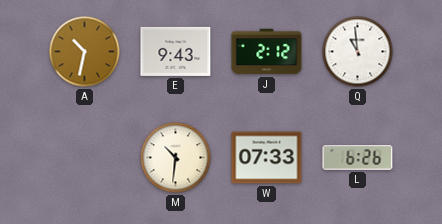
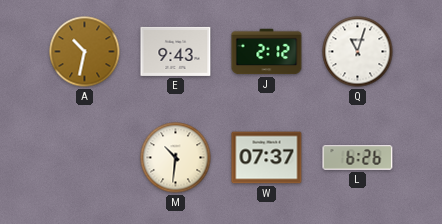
Q: 10:59 -> 11:03 (358, 52)
W: 07:33 -> 07:37 (267, 158)
